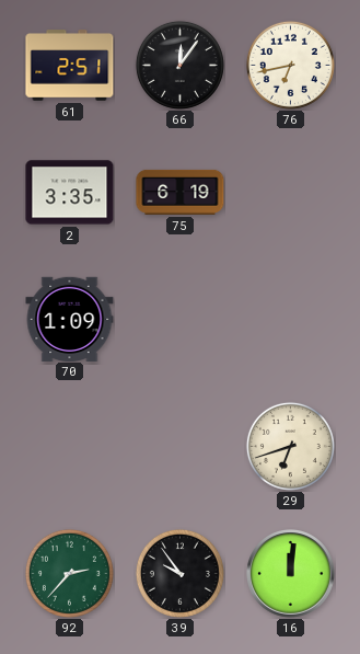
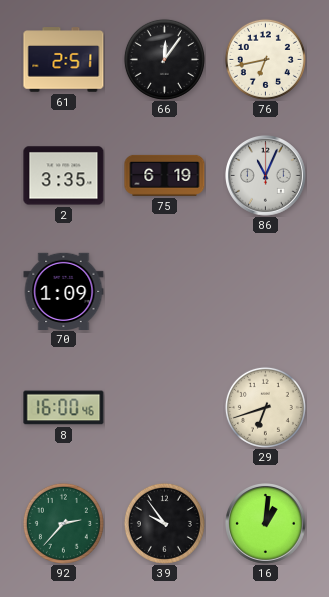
86: none -> 11:04 (266, 176)
8: none -> 16:00 (64, 408)
16: 12:01 -> 1:01 (266, 524)
